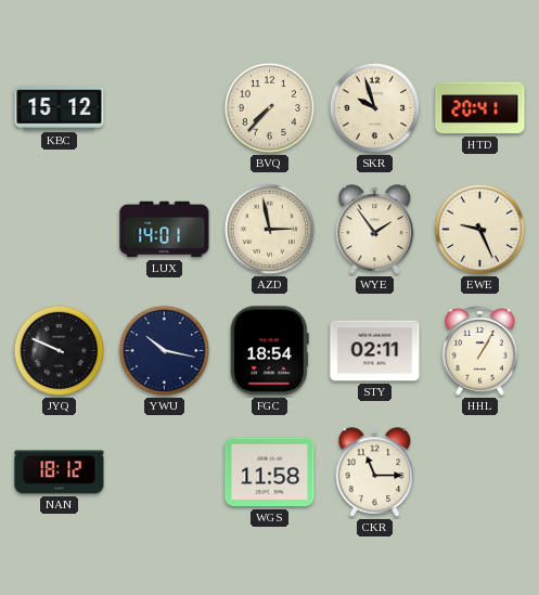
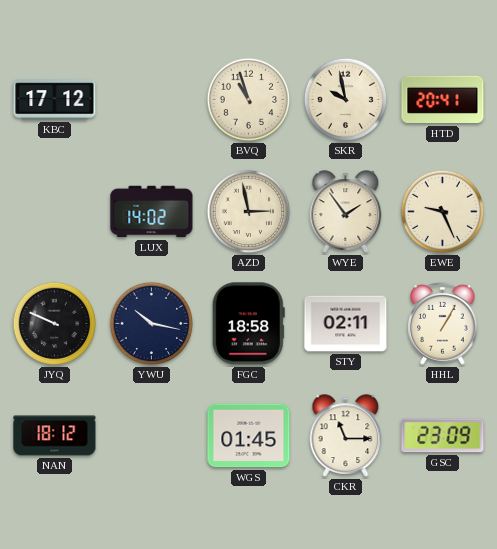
KBC: 15:12 -> 17:12 (55, 100)
BVQ: 7:37 -> 10:57 (249, 100)
SKR: 9:57 -> 9:58 (346, 100)
LUX: 14:01 -> 14:02 (152, 212)
FGC: 18:54 -> 18:58 (248, 324)
WGS: 11:58 -> 01:45 (249, 436)
GSC: none -> 23:09 (443, 436)
